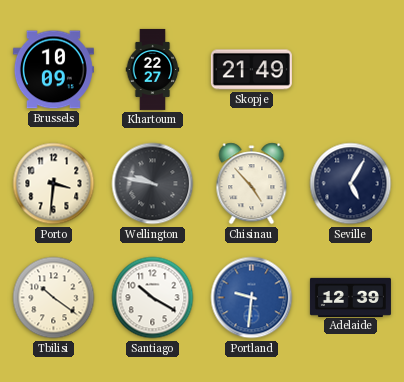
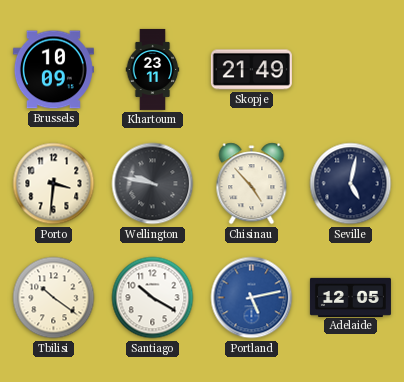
Khartoum: 22:27 -> 23:11 (153, 69)
Seville: 5:05 -> 5:02 (351, 184)
Portland: 9:31 -> 5:13 (252, 298)
Adelaide: 12:39 -> 12:05 (350, 297)
